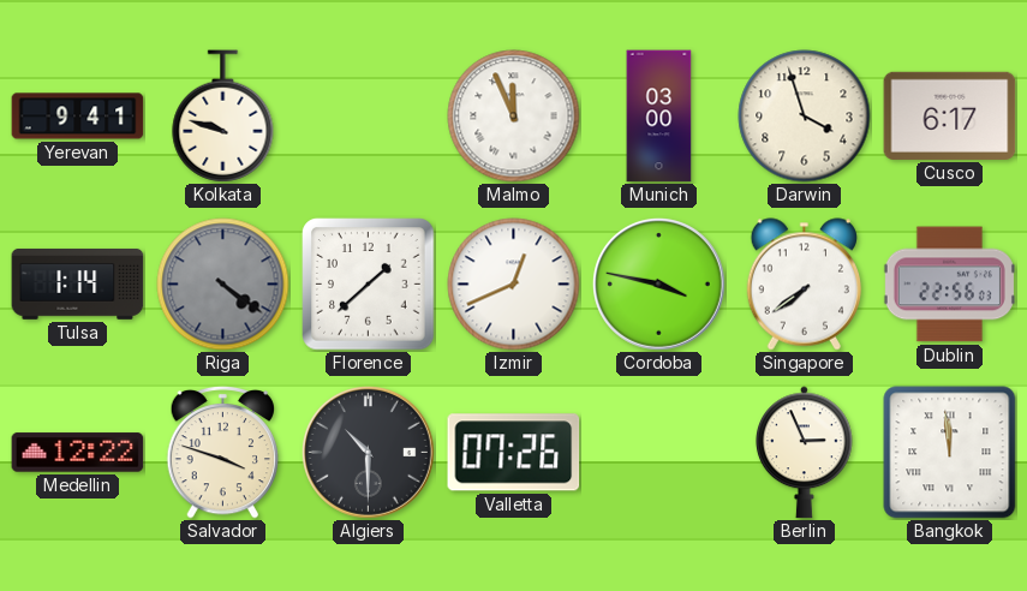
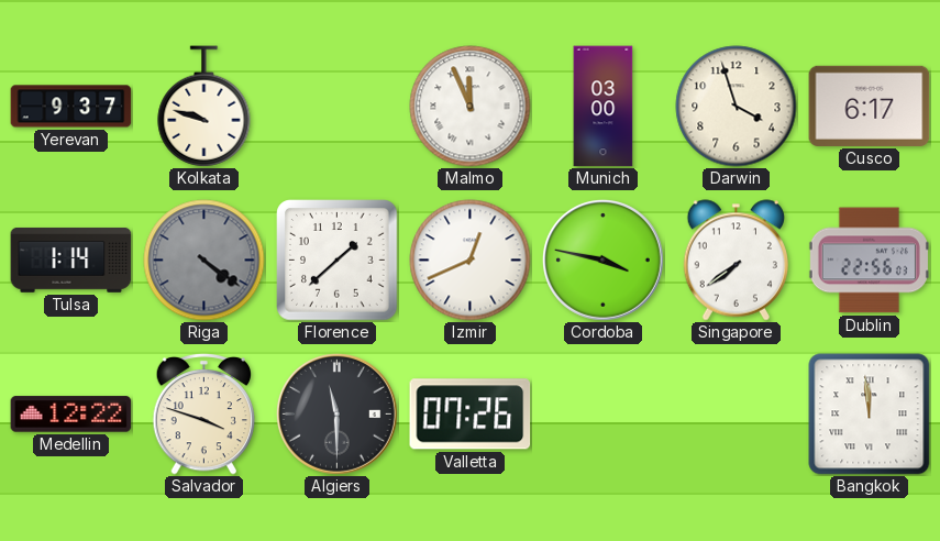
Yerevan: 9:41 -> 9:37 (71, 107)
Algiers: 10:30 -> 11:30 (336, 413)
Berlin: 2:56 -> none (804, 453)
